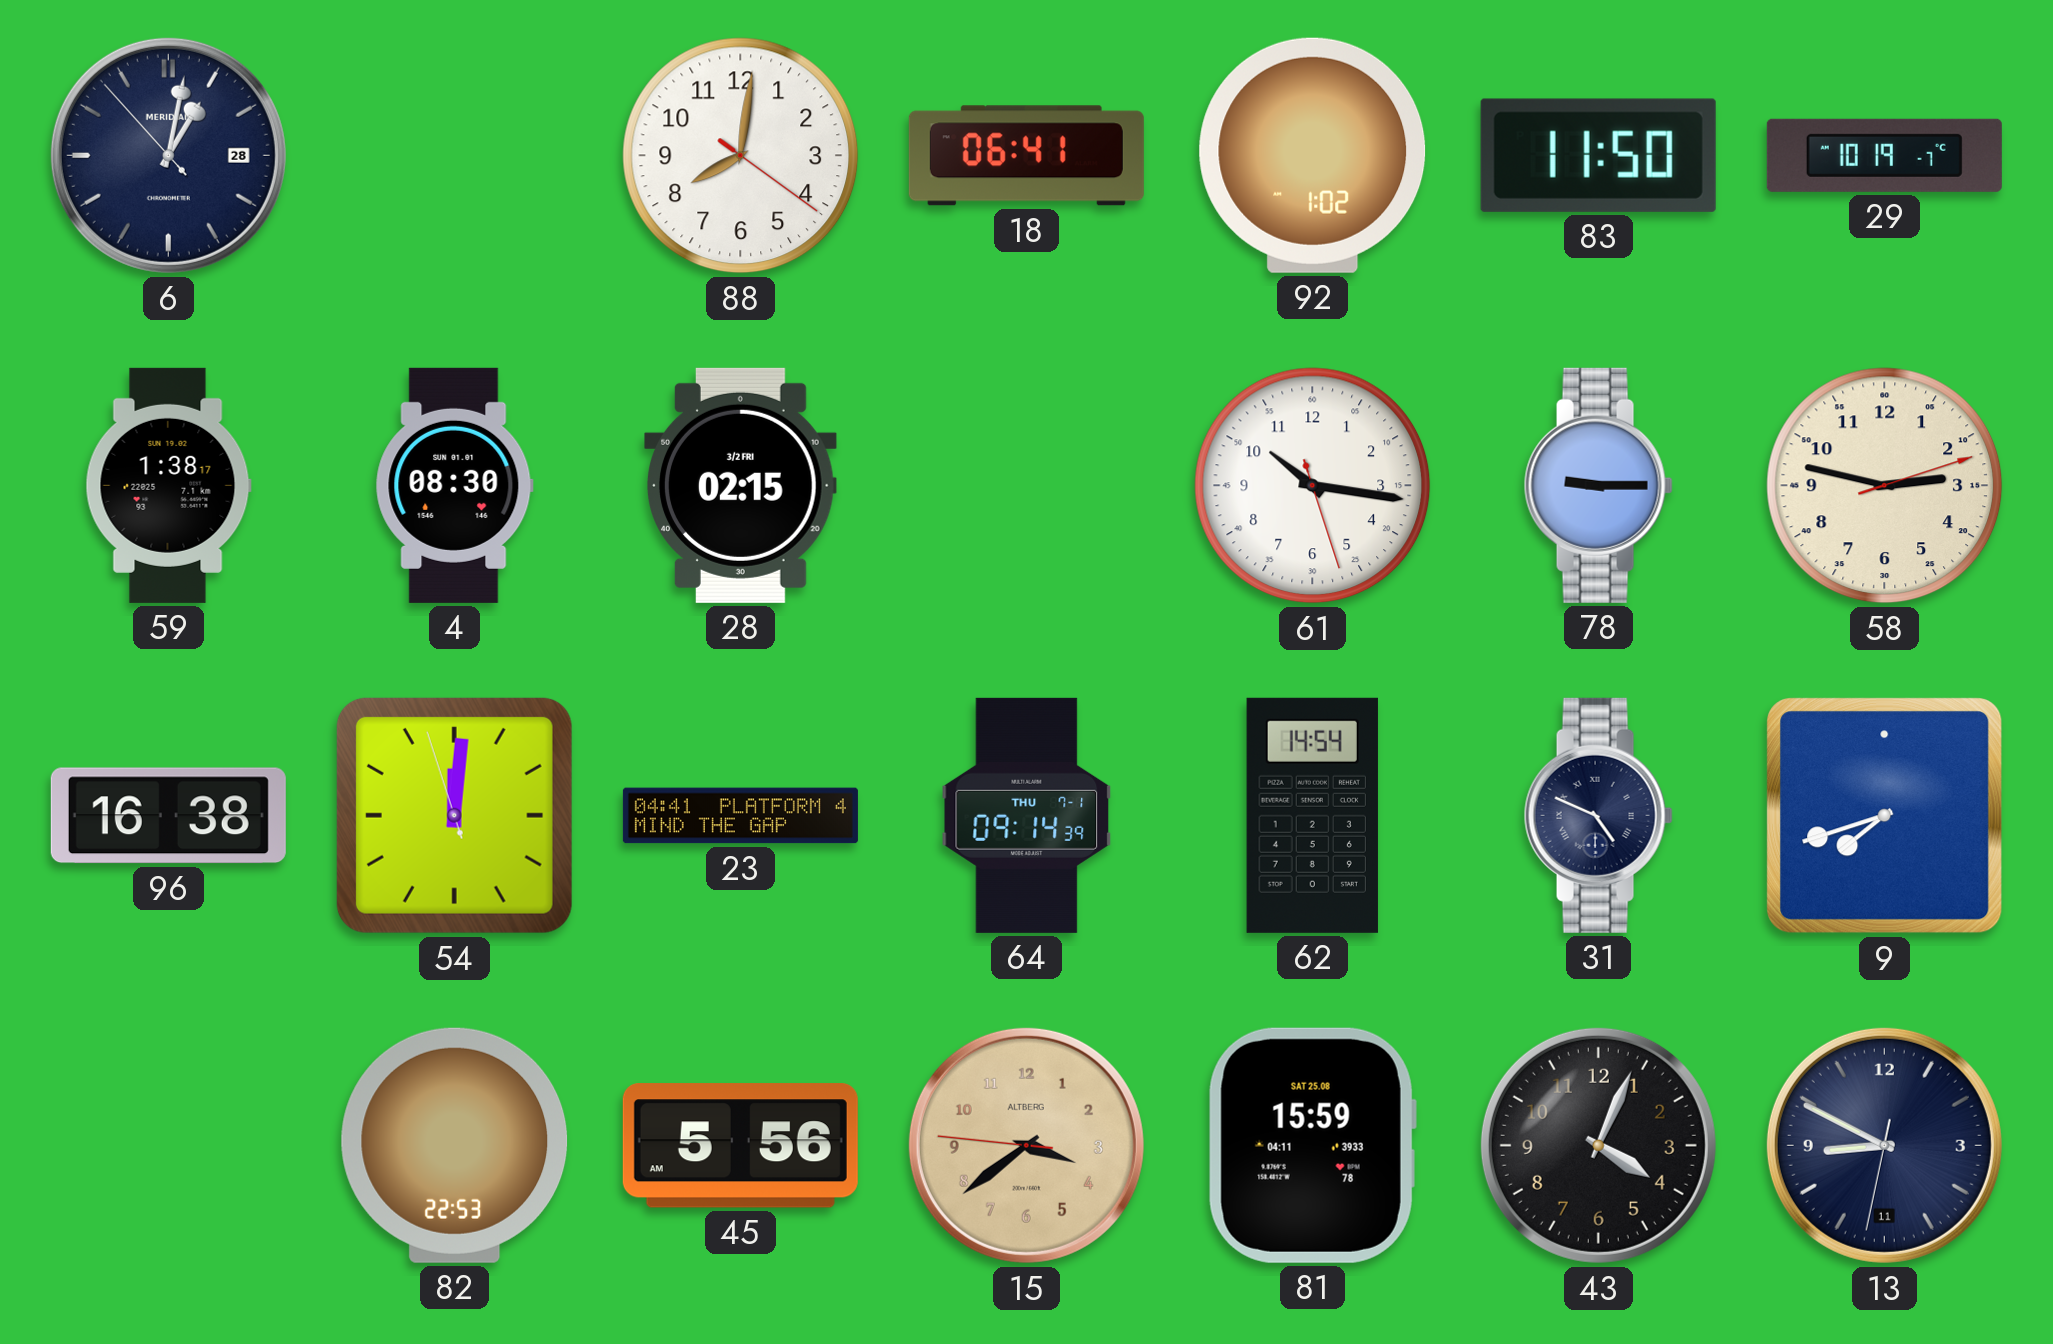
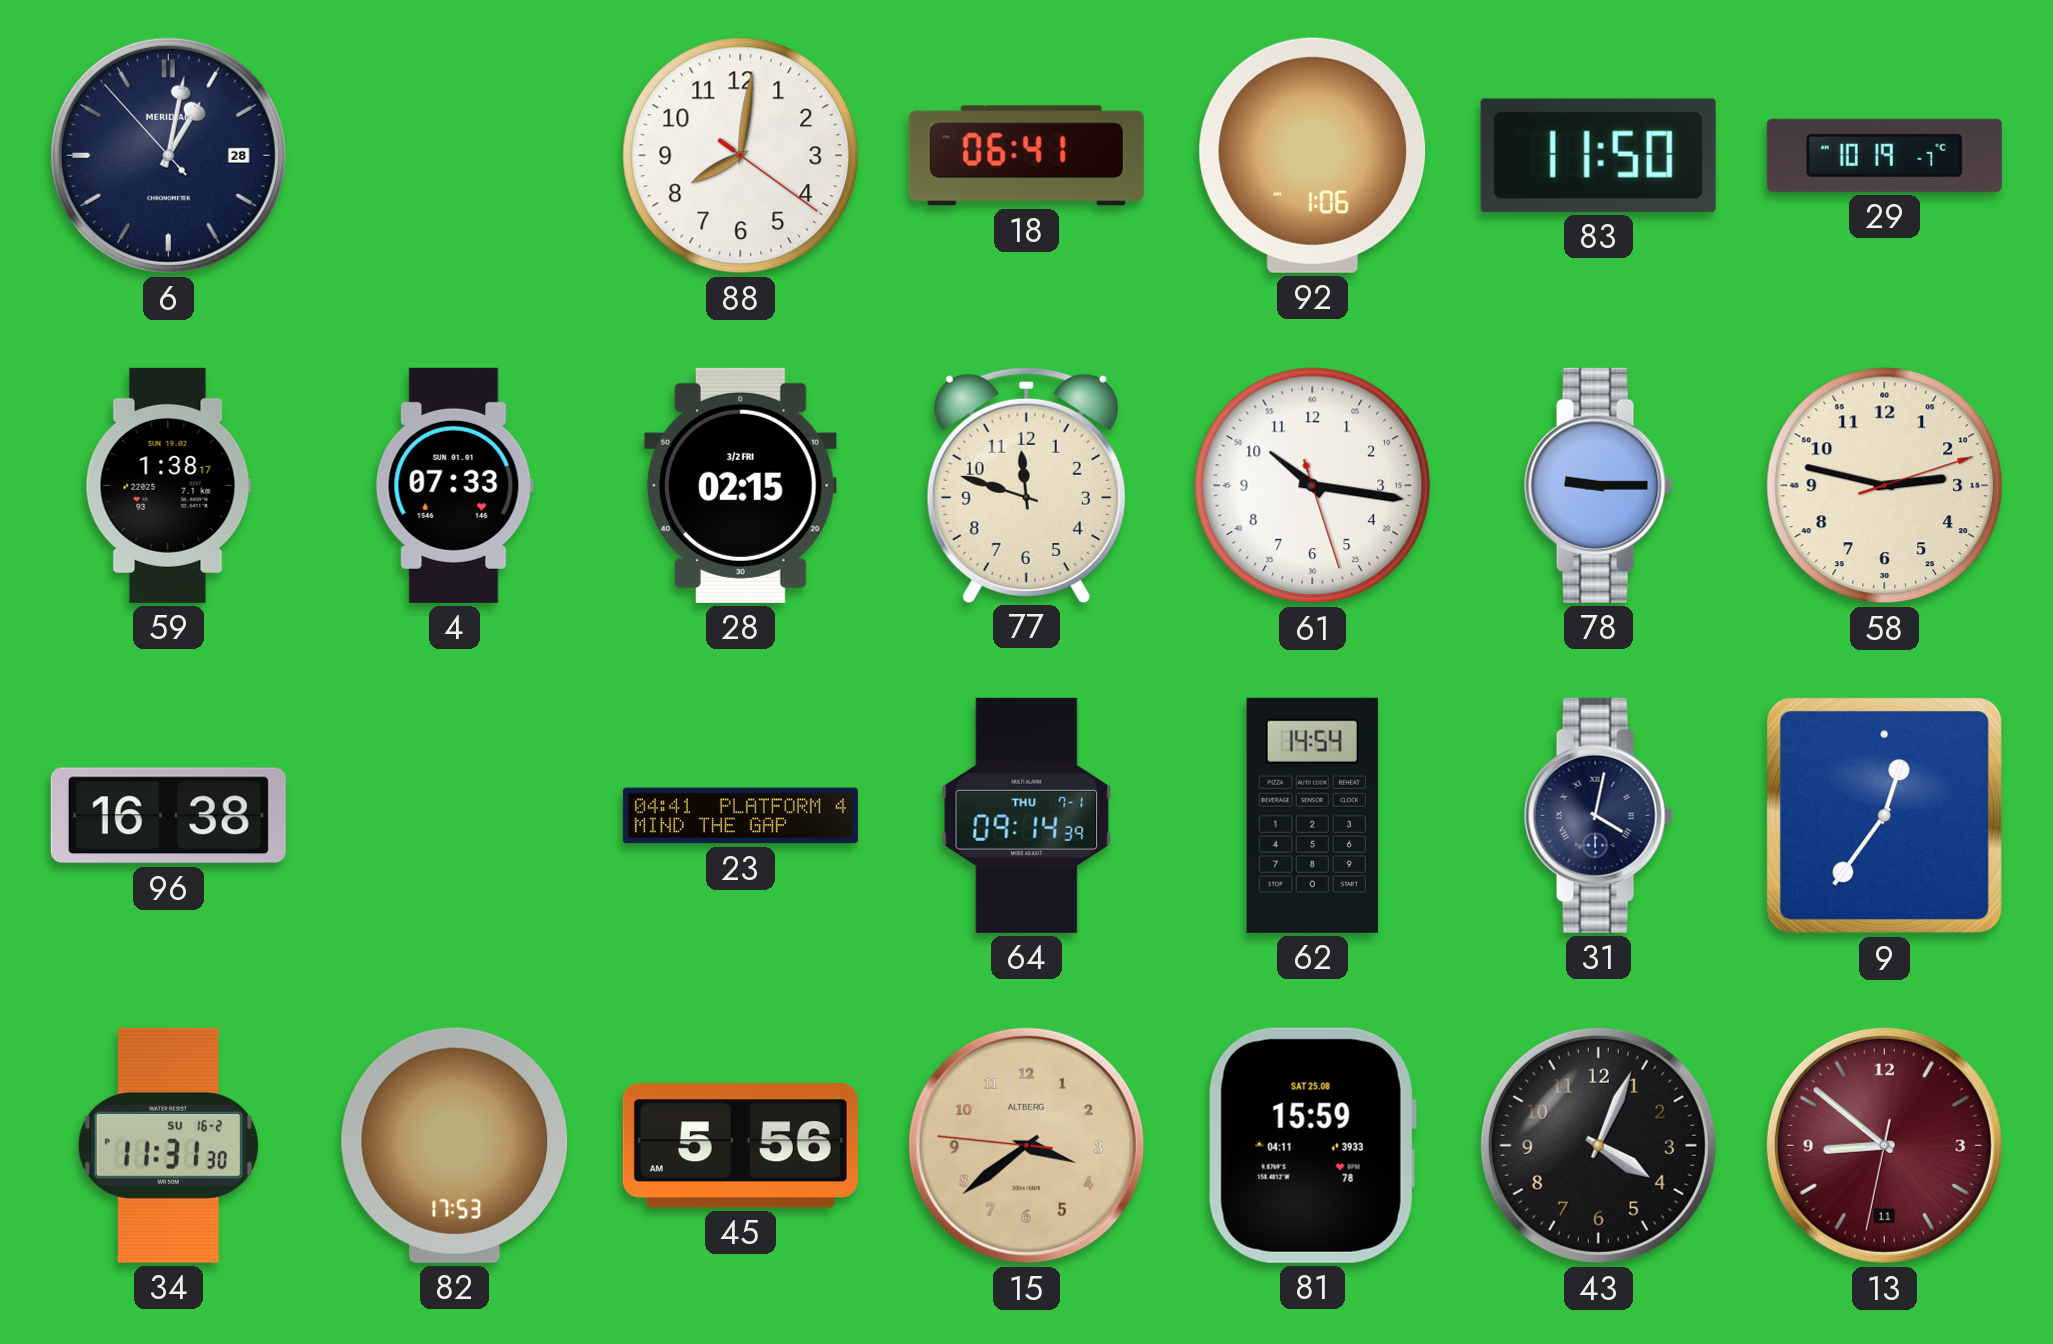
92: 1:02 -> 1:06 (1313, 155)
4: 08:30 -> 07:33 (454, 485)
77: none -> 11:48 (1026, 484)
54: 12:00 -> none (454, 815)
31: 4:49 -> 4:02 (1598, 815)
9: 7:42 -> 12:36 (1885, 816)
34: none -> 11:31 (168, 1145)
82: 22:53 -> 17:53 (455, 1145)
13: 8:49 -> 8:51 (1884, 1145)
13 dial: navy -> burgundy (1884, 1145)
